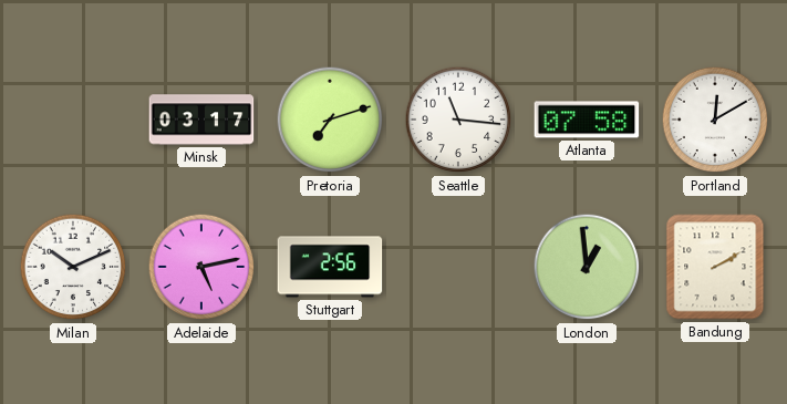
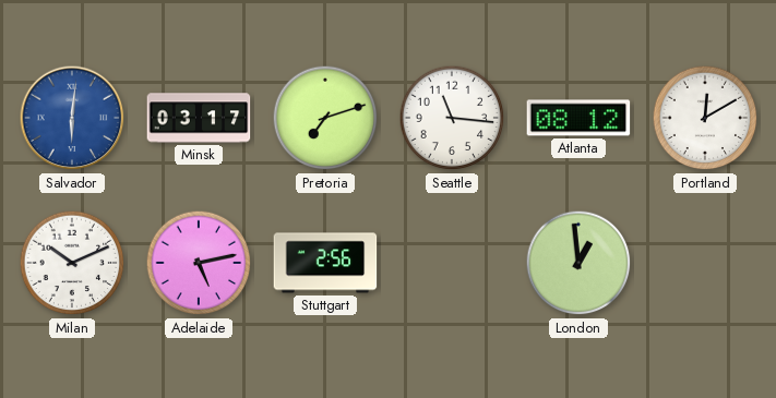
Salvador: none -> 6:01 (72, 118)
Atlanta: 07:58 -> 08:12 (578, 118)
Bandung: 2:10 -> none (715, 267)
